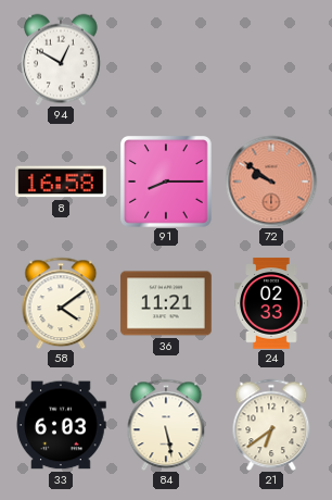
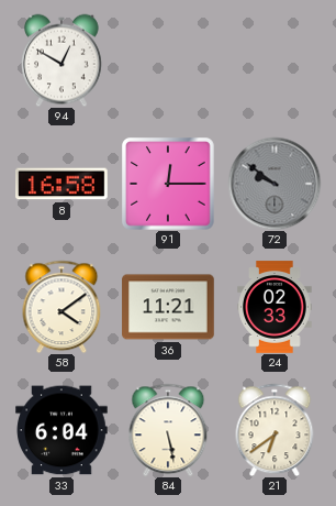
91: 8:15 -> 12:15 (168, 184)
72 dial: salmon -> grey (275, 184)
33: 6:03 -> 6:04 (61, 430)
